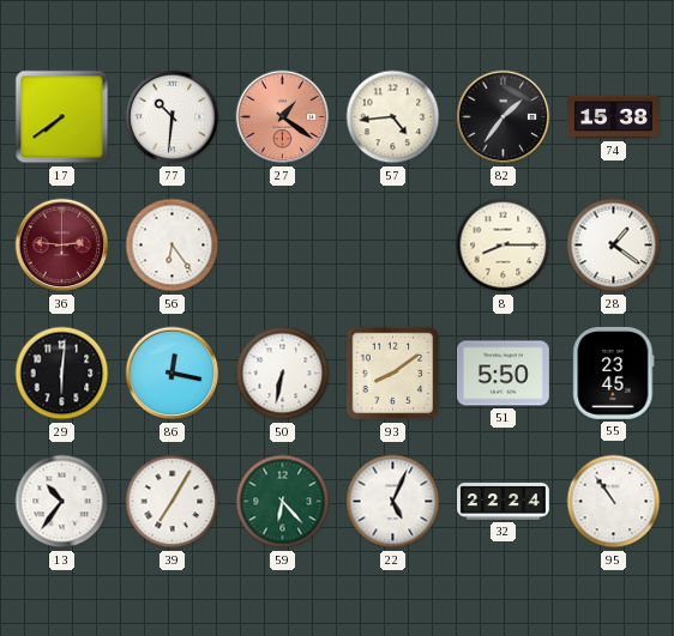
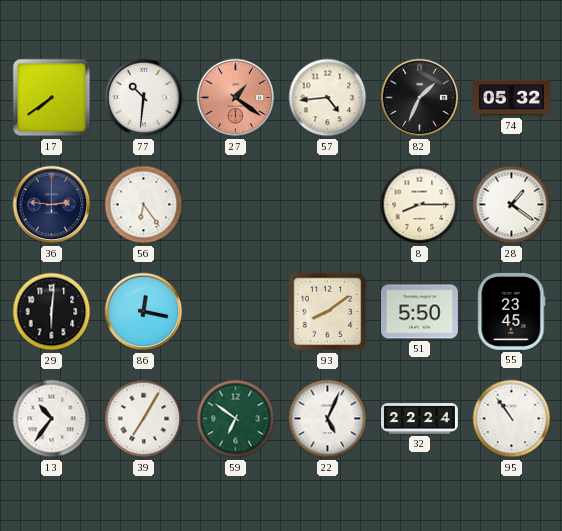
82: 1:36 -> 1:34 (420, 98)
74: 15:38 -> 05:32 (512, 98)
36 dial: burgundy -> navy (52, 205)
50: 6:32 -> none (283, 374)
59: 6:23 -> 6:51 (236, 419)
